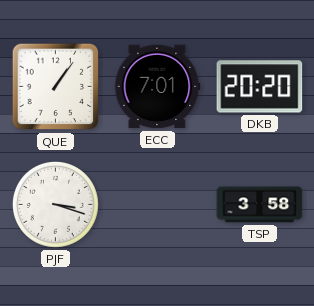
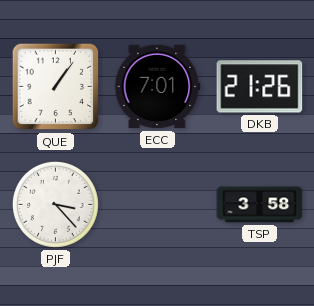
DKB: 20:20 -> 21:26 (260, 87)
PJF: 3:18 -> 3:23 (55, 204)
